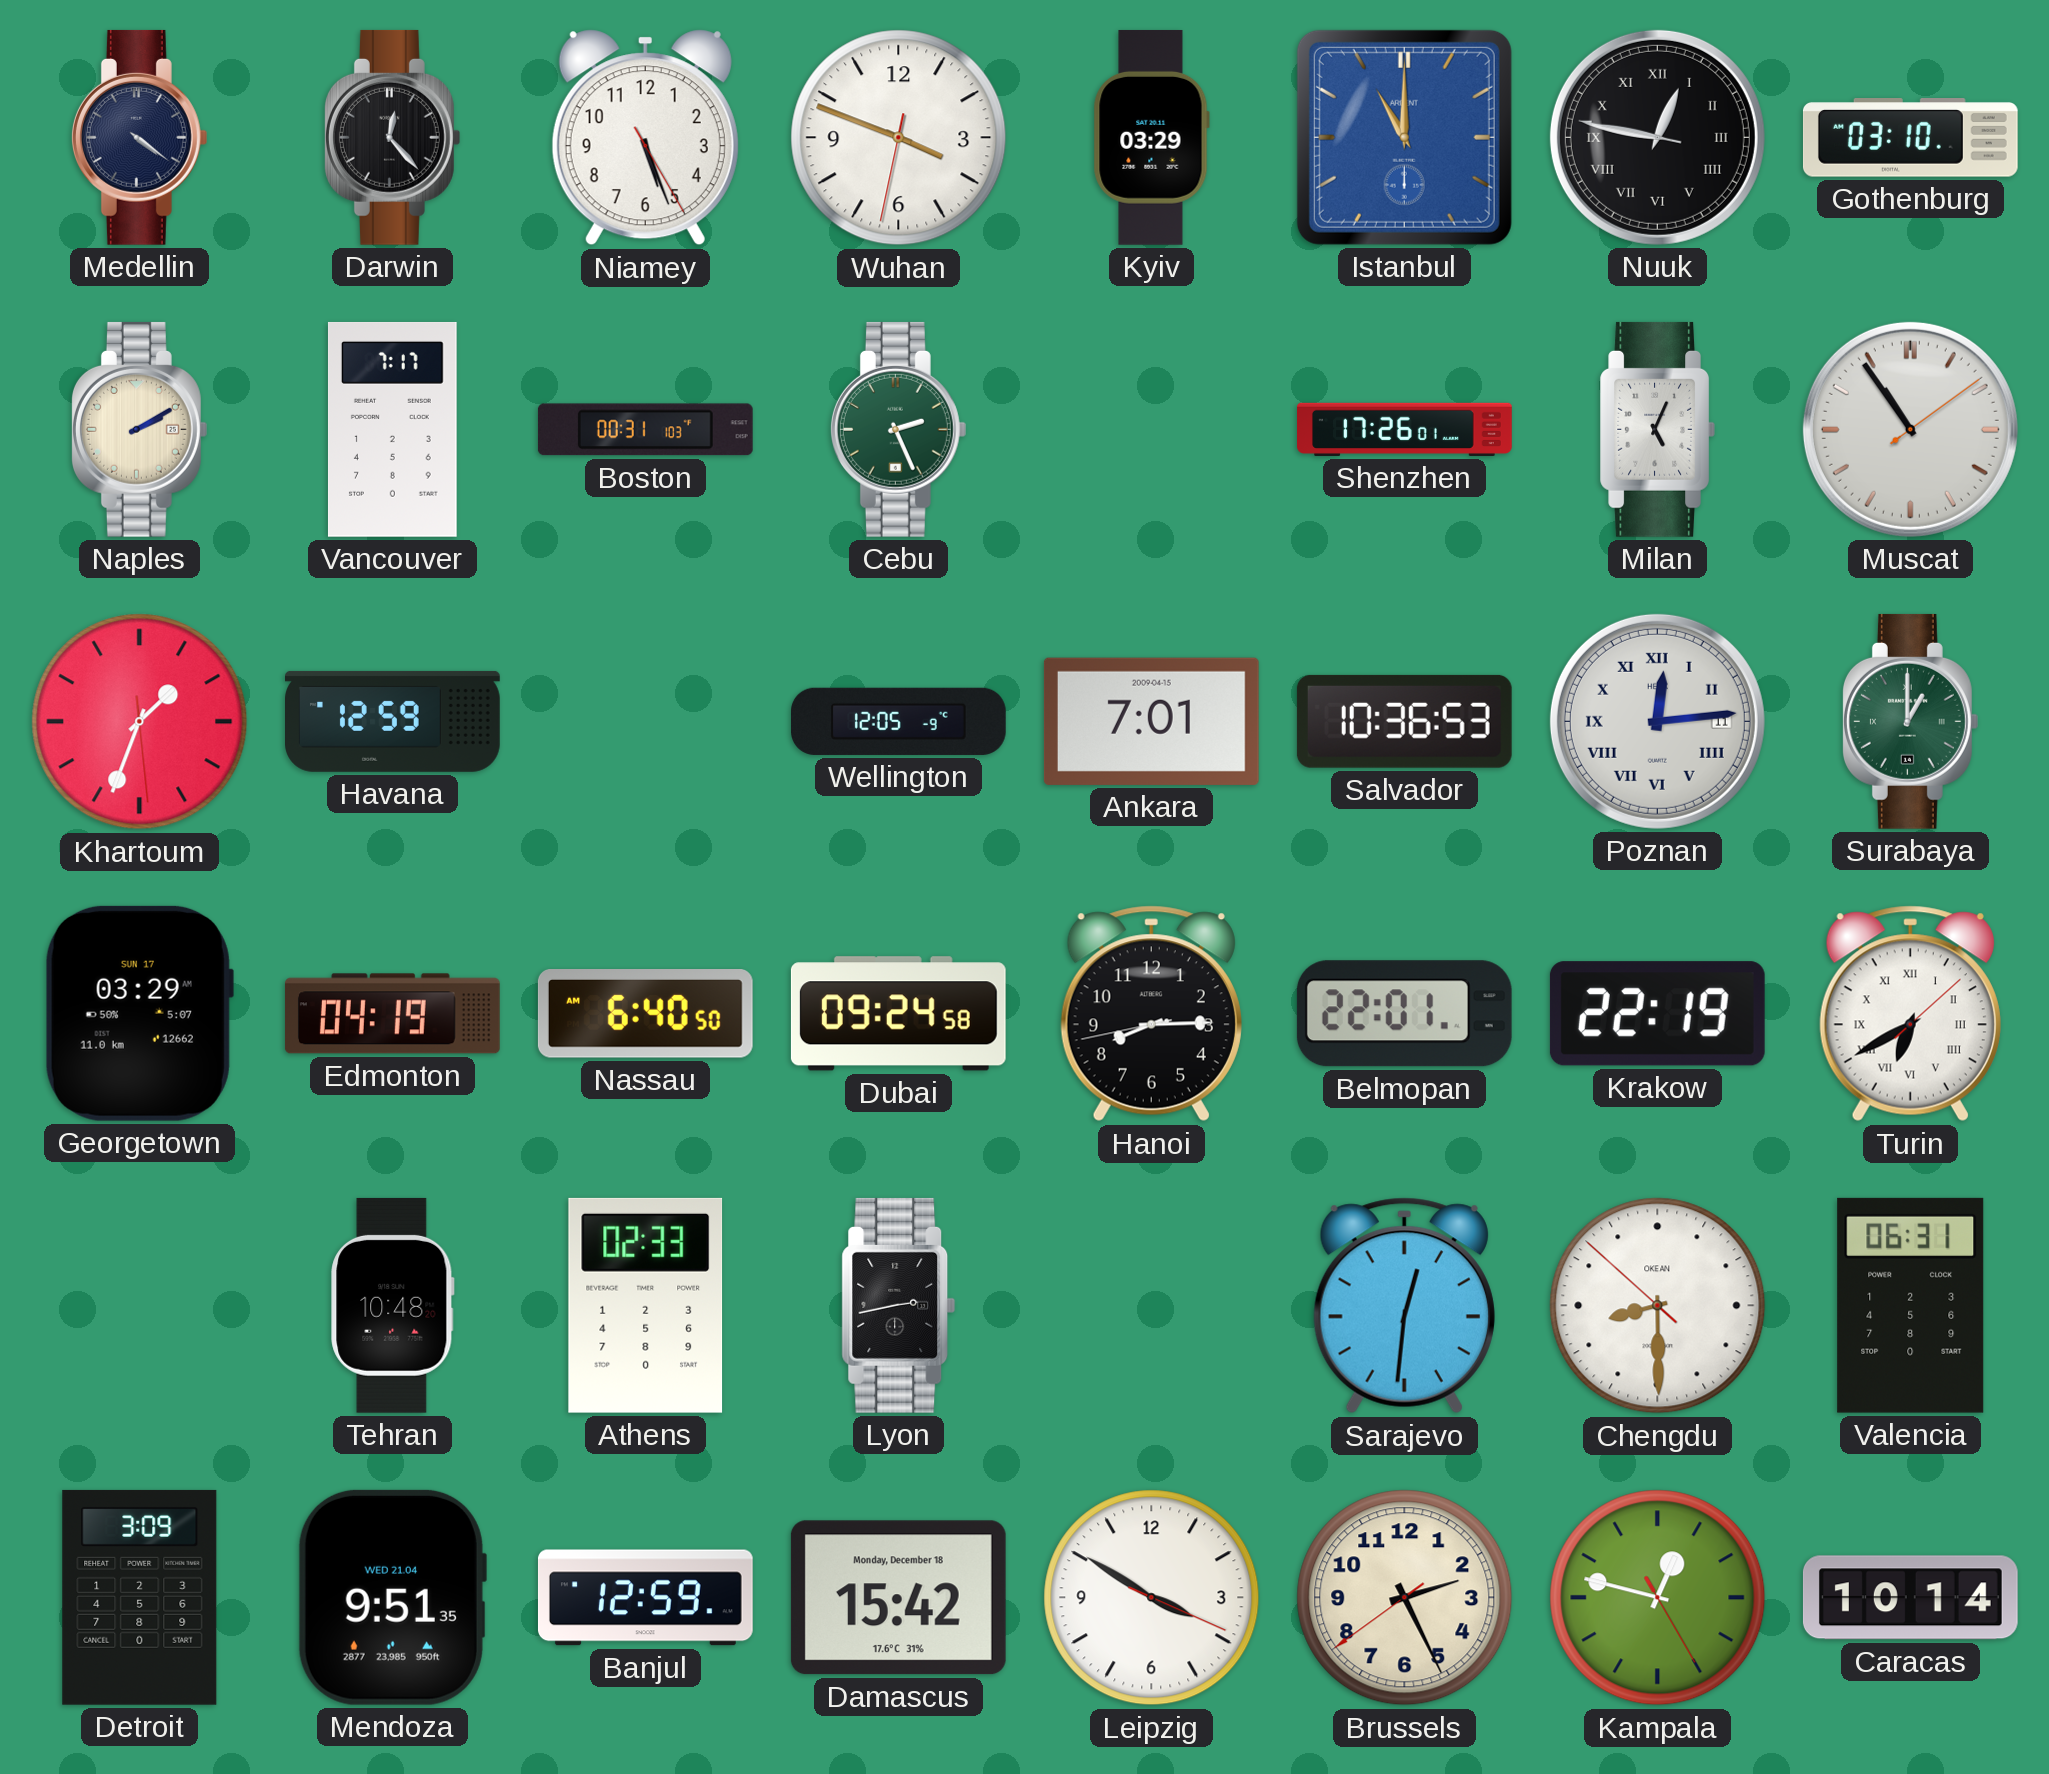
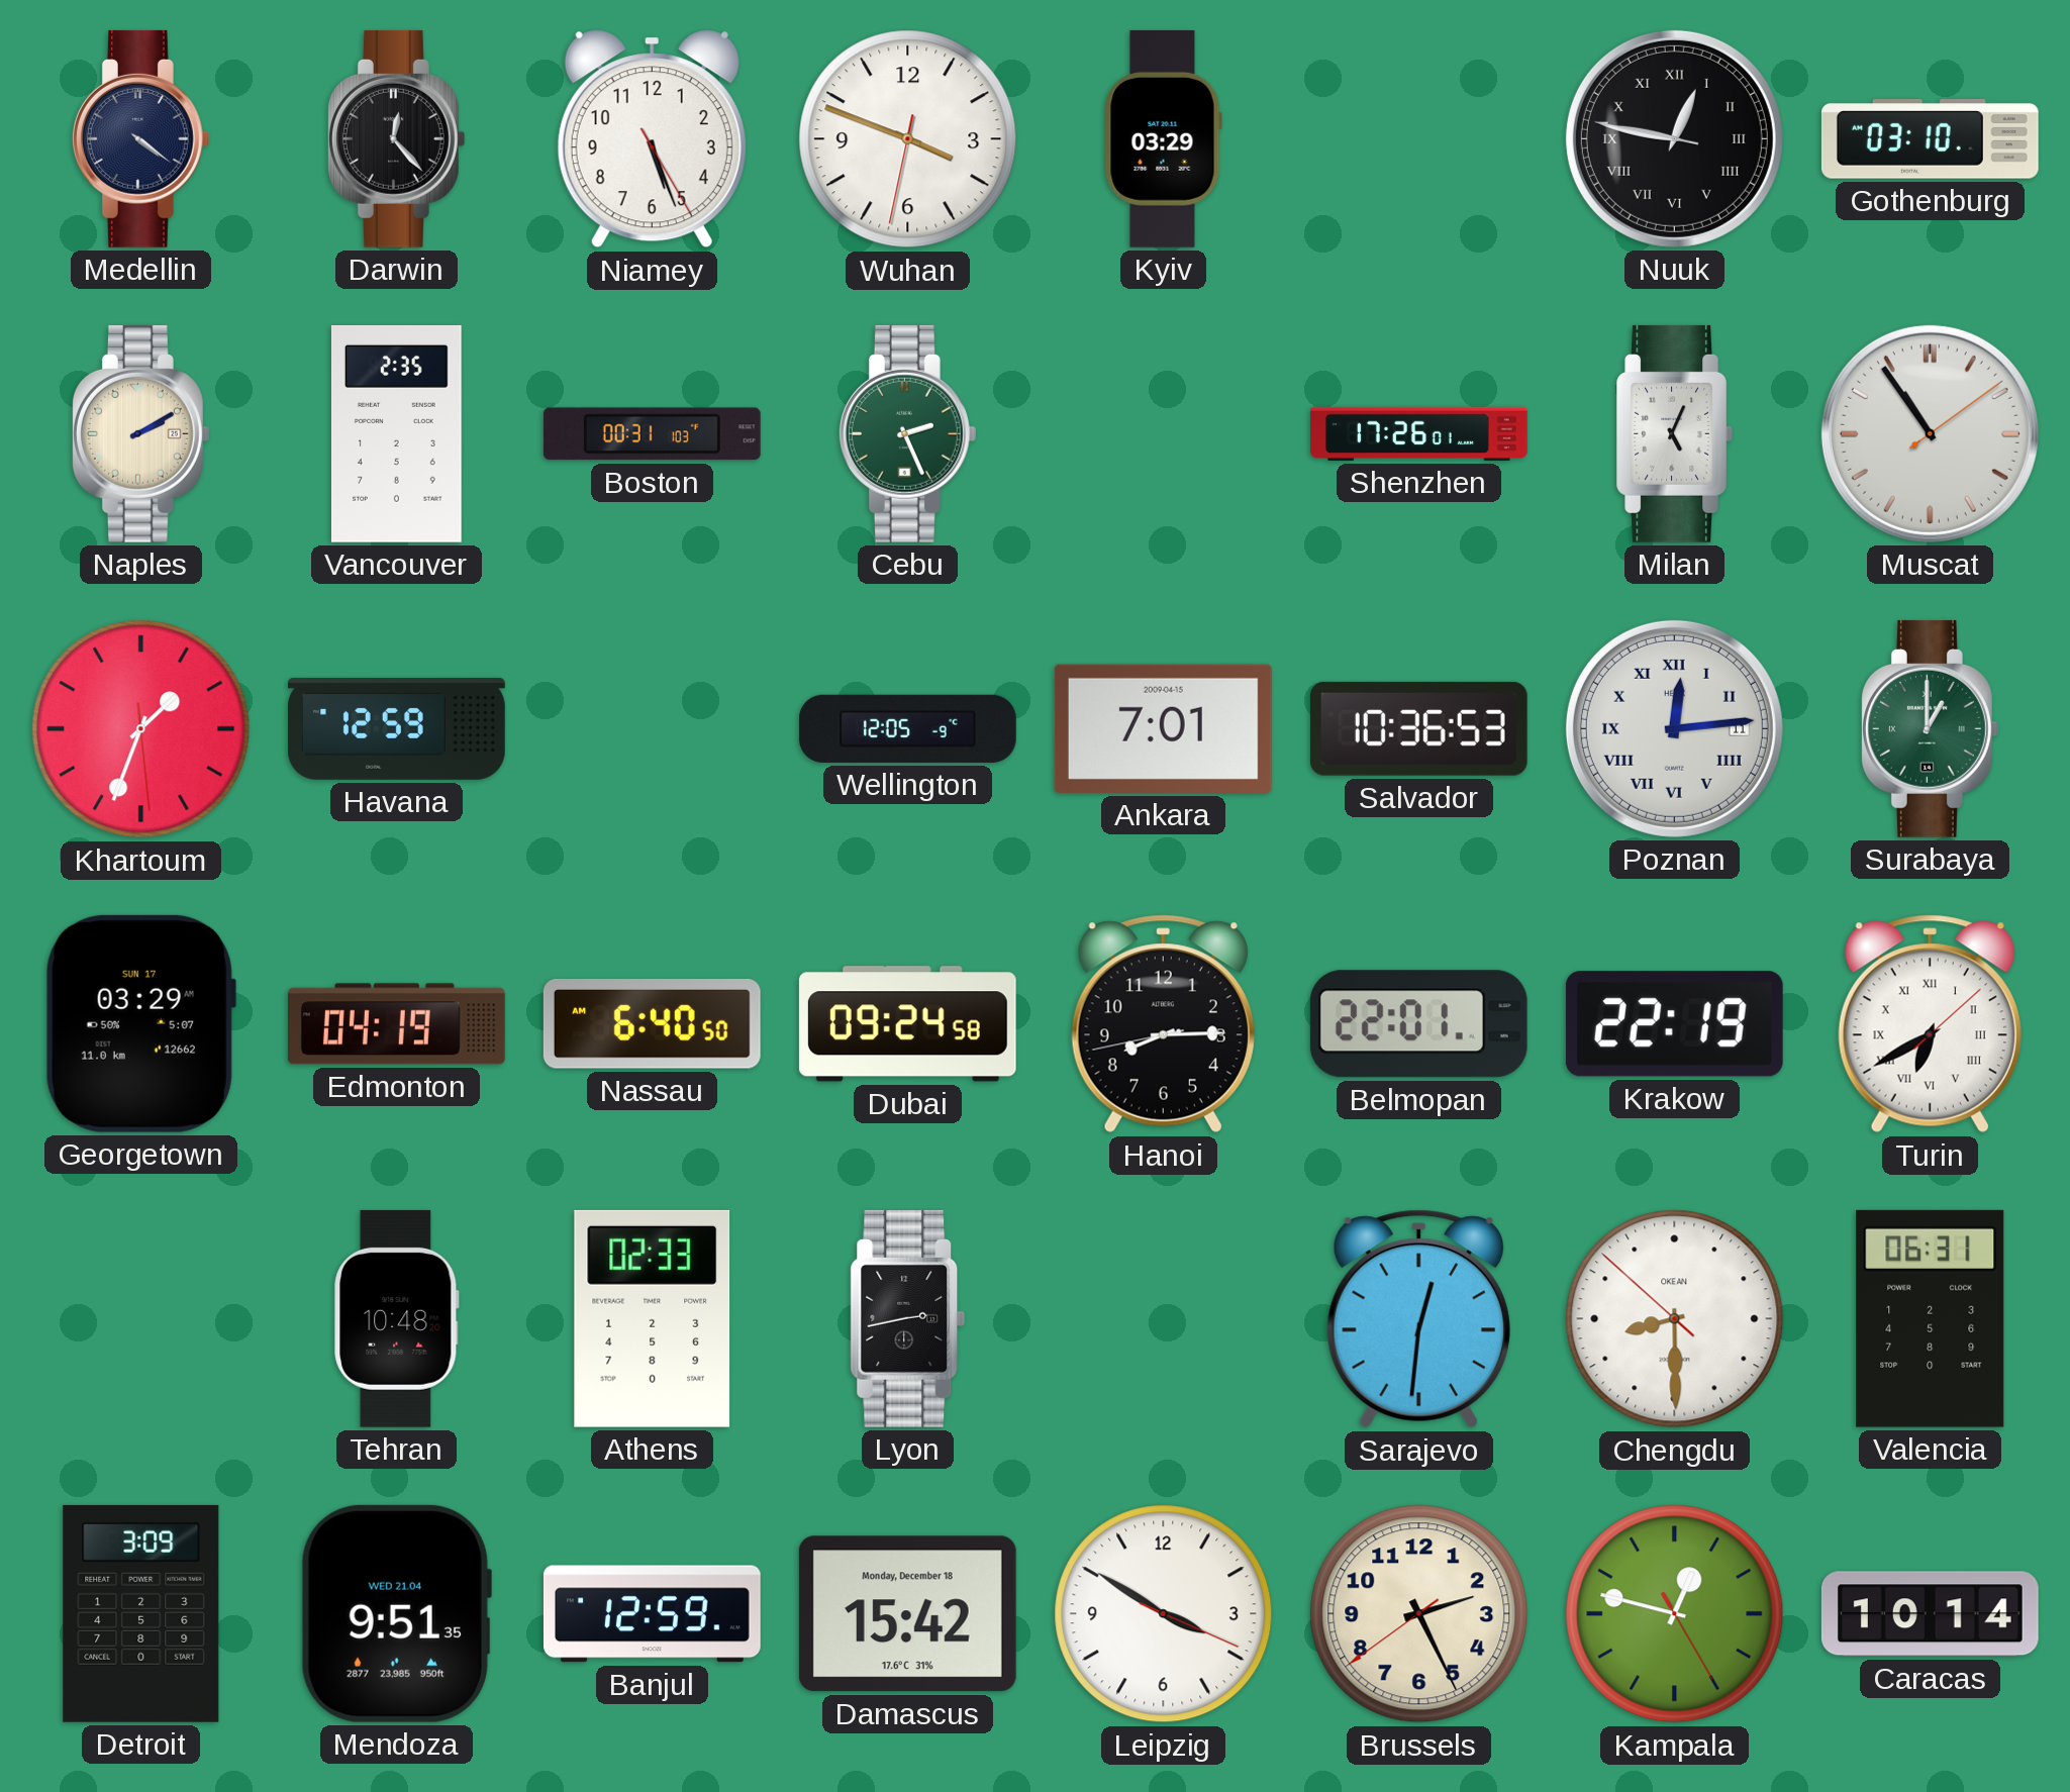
Istanbul: 11:00 -> none (1404, 137)
Vancouver: 7:17 -> 2:35 (396, 433)
